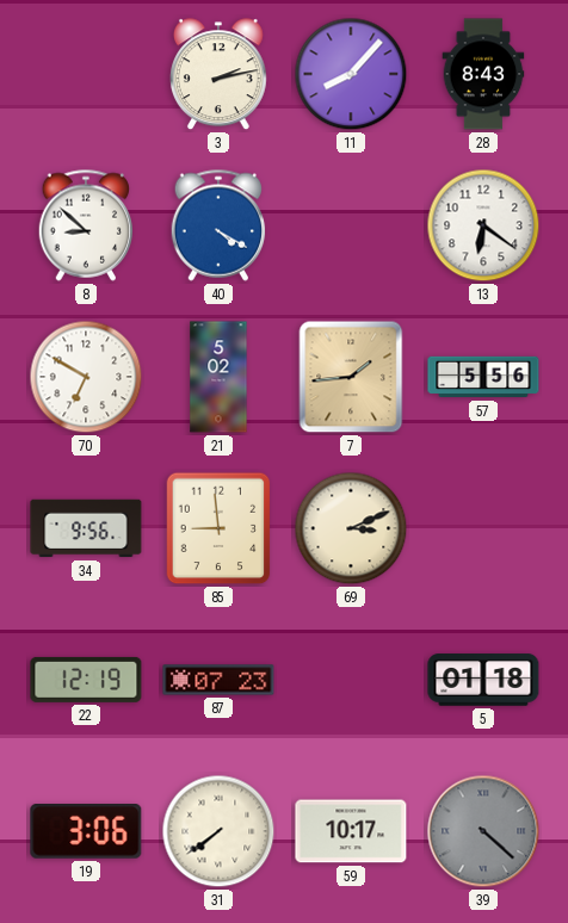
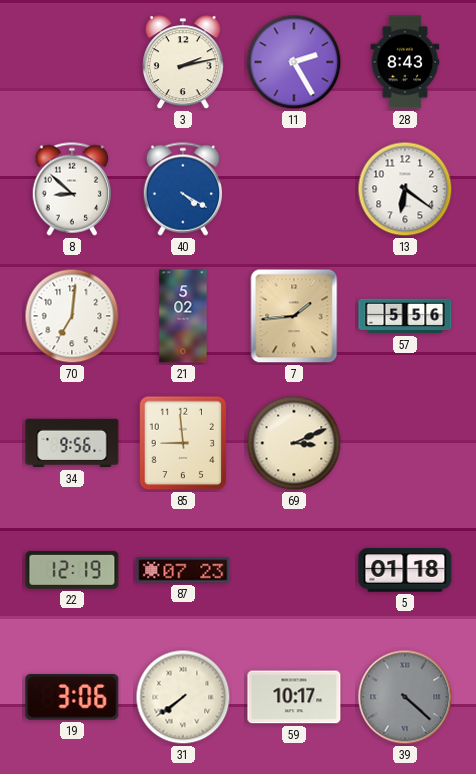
11: 8:07 -> 2:25 (294, 62)
70: 6:50 -> 7:01 (72, 316)
